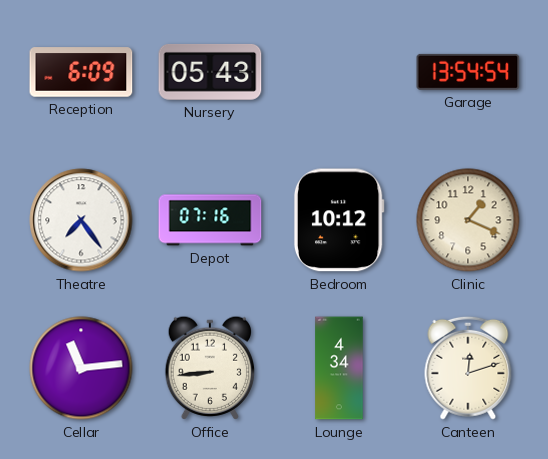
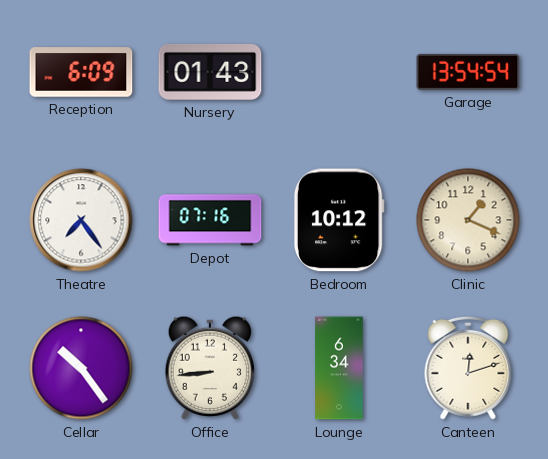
Nursery: 05:43 -> 01:43 (210, 72)
Cellar: 11:14 -> 10:24 (81, 368)
Lounge: 4:34 -> 6:34 (339, 368)
